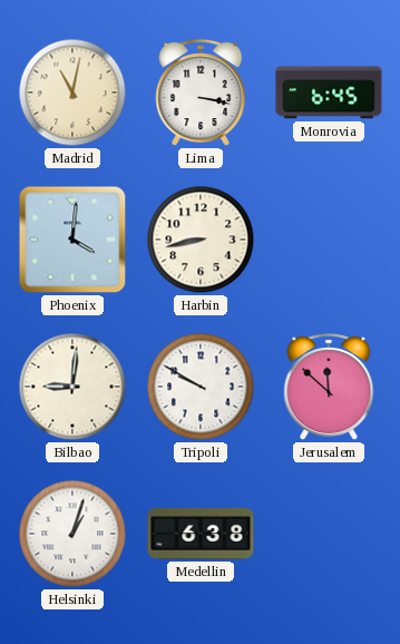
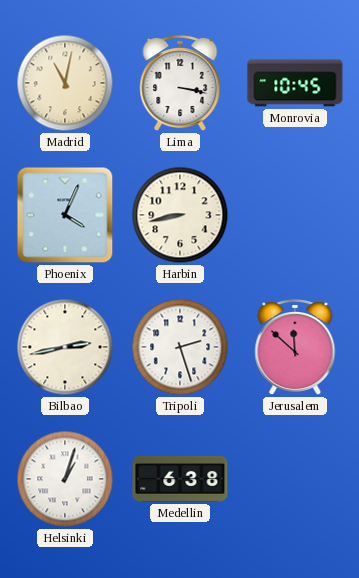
Monrovia: 6:45 -> 10:45 (295, 83)
Phoenix: 4:01 -> 4:04 (65, 215)
Bilbao: 9:01 -> 2:43 (65, 347)
Tripoli: 9:50 -> 2:27 (180, 347)
